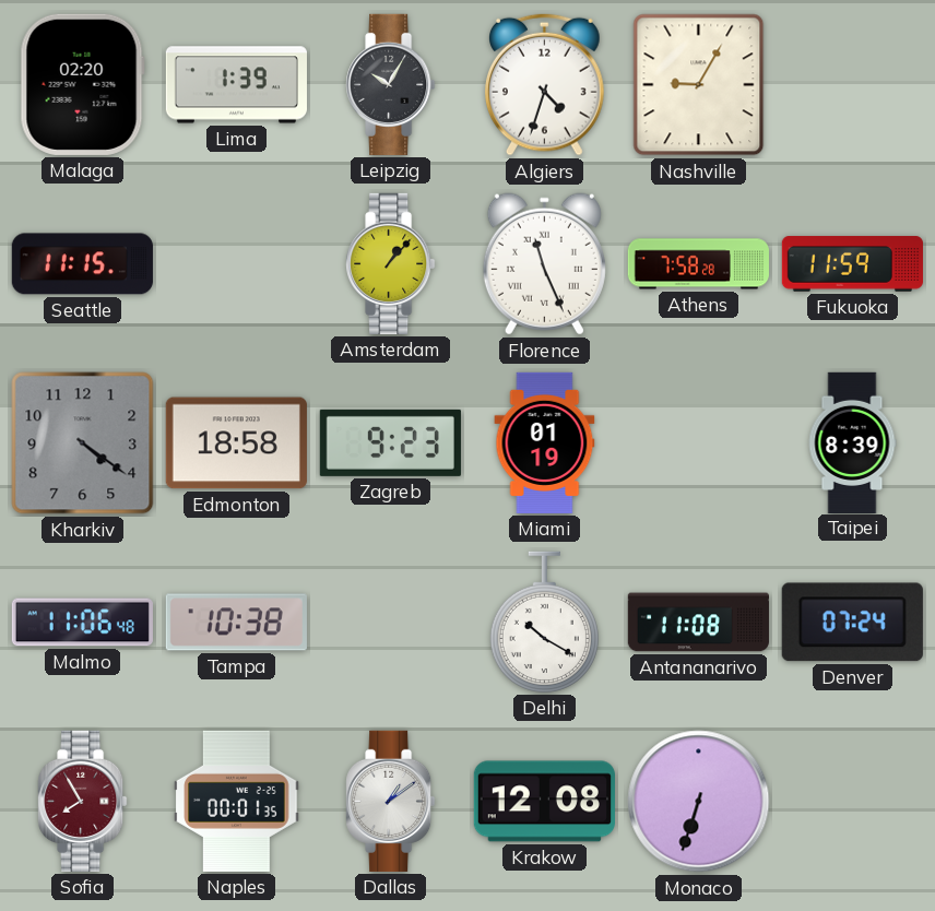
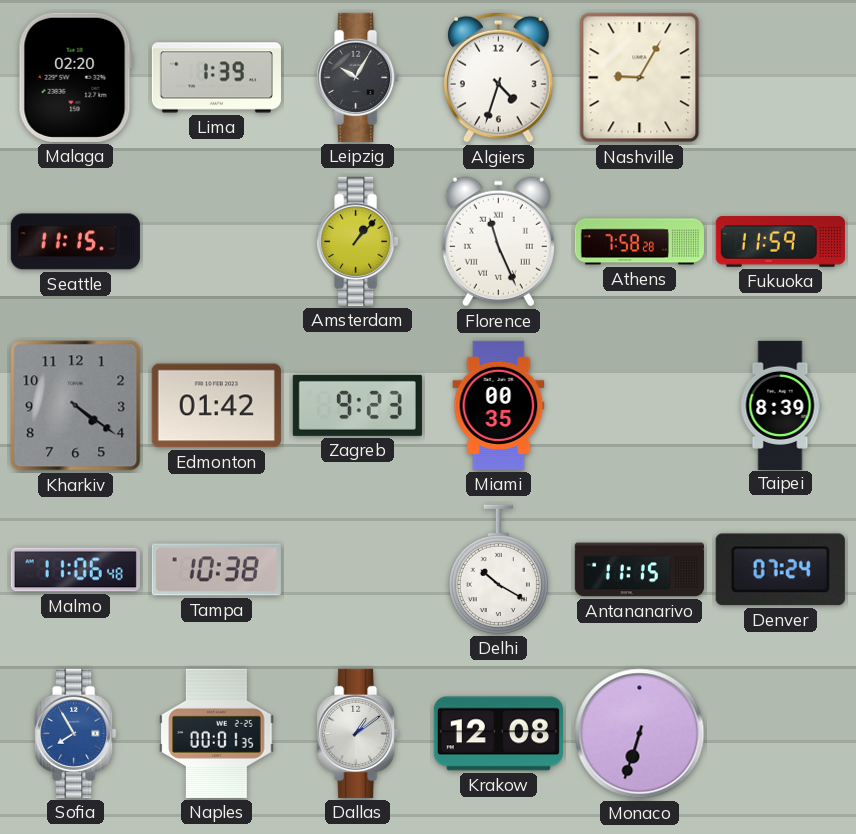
Edmonton: 18:58 -> 01:42 (216, 406)
Miami: 01:19 -> 00:35 (499, 405)
Antananarivo: 11:08 -> 11:15 (639, 570)
Sofia dial: burgundy -> blue (76, 733)
